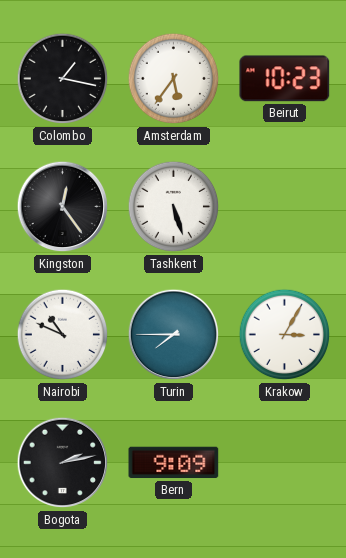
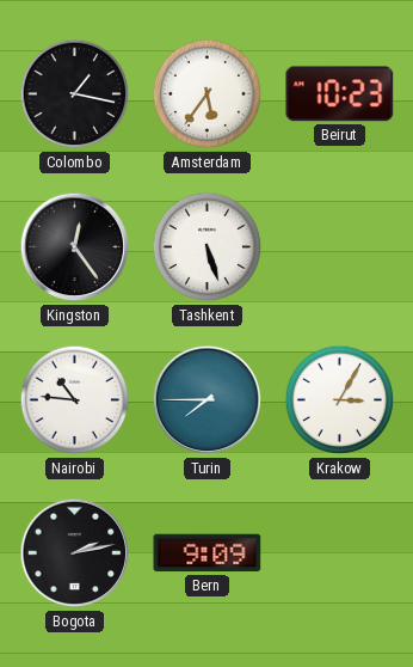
Nairobi: 10:49 -> 10:46 (75, 400)
